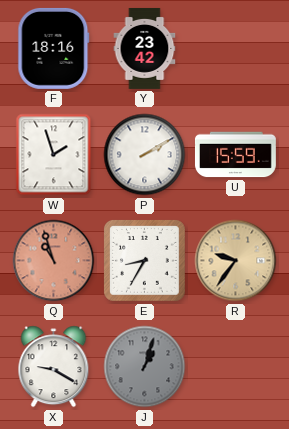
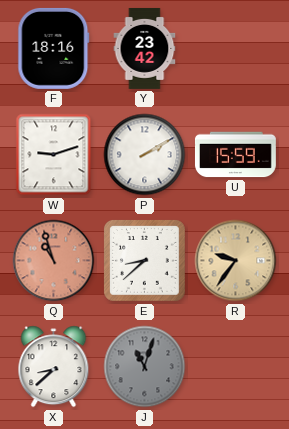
W: 1:57 -> 9:12 (54, 155)
E: 8:35 -> 8:38 (145, 261)
X: 9:20 -> 8:38 (54, 367)
J: 1:03 -> 11:03 (145, 367)
